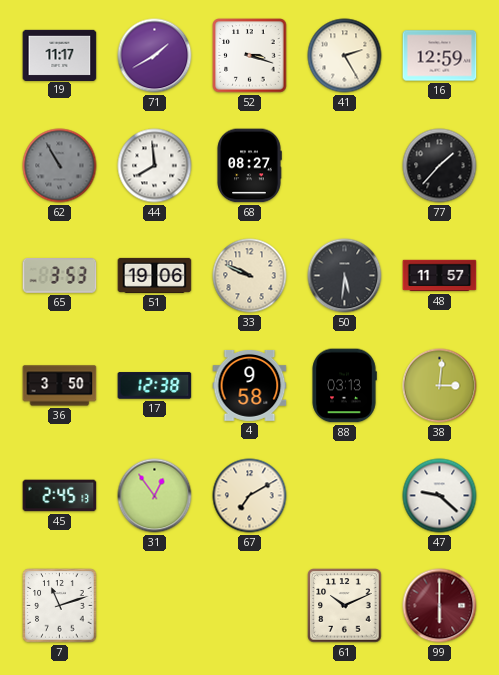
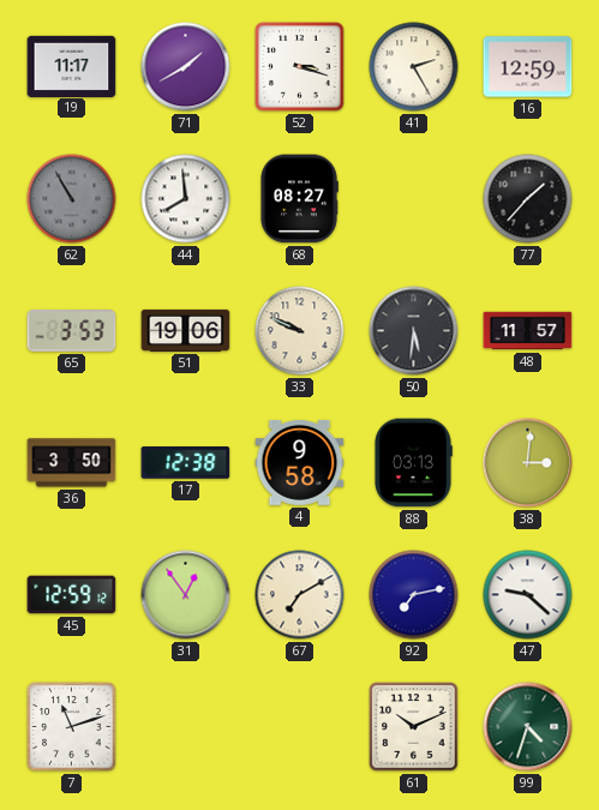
45: 2:45 -> 12:59 (72, 595)
92: none -> 7:13 (414, 595)
99: 6:00 -> 4:33 (528, 727)
99 dial: burgundy -> green (528, 727)
